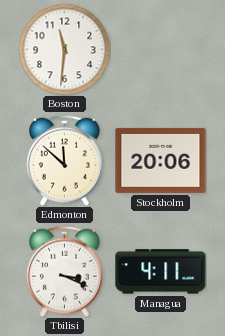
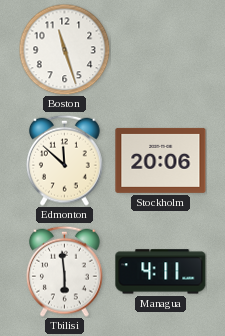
Boston: 11:31 -> 11:27 (64, 49)
Tbilisi: 3:19 -> 5:59 (64, 271)
